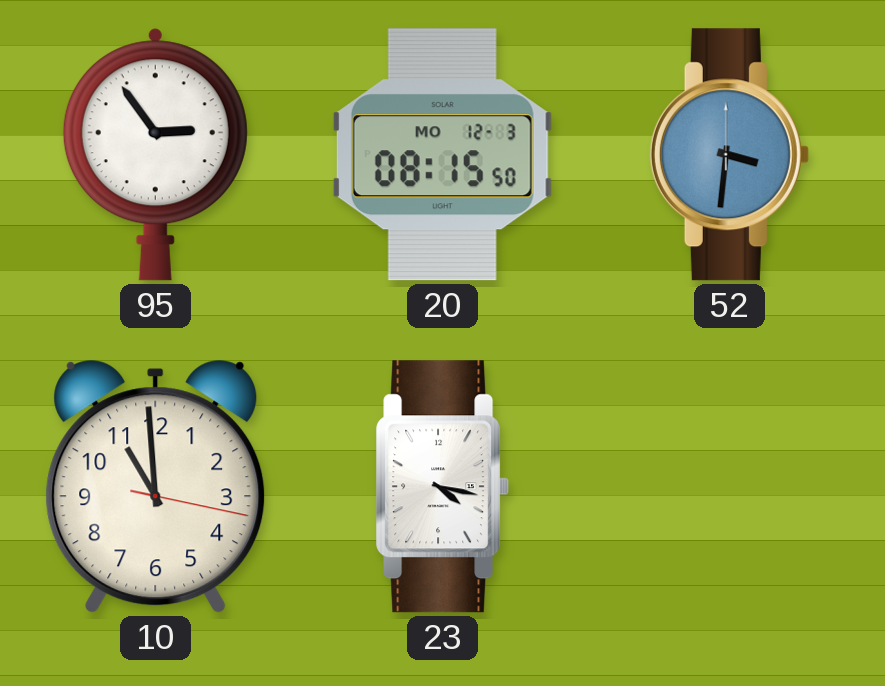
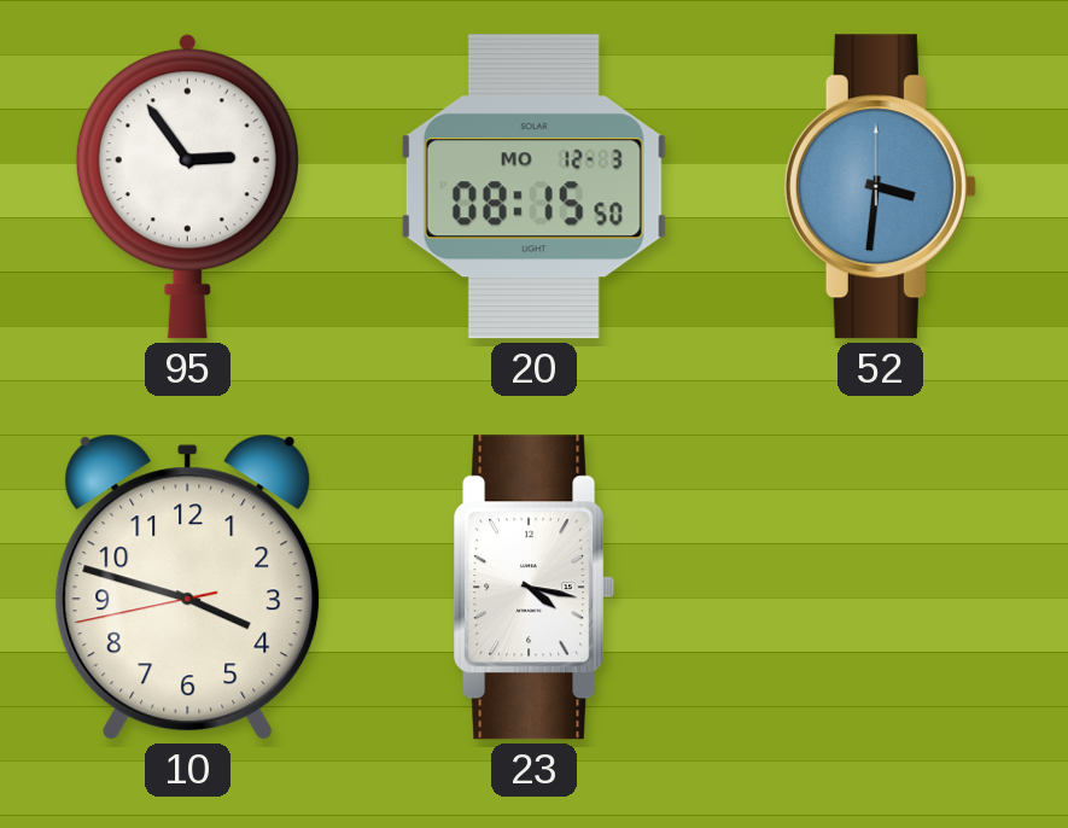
10: 10:59 -> 3:47 (188, 587)
